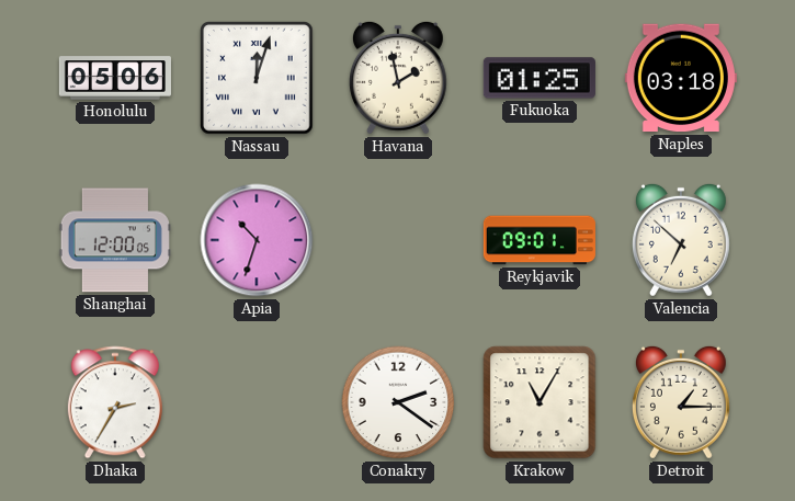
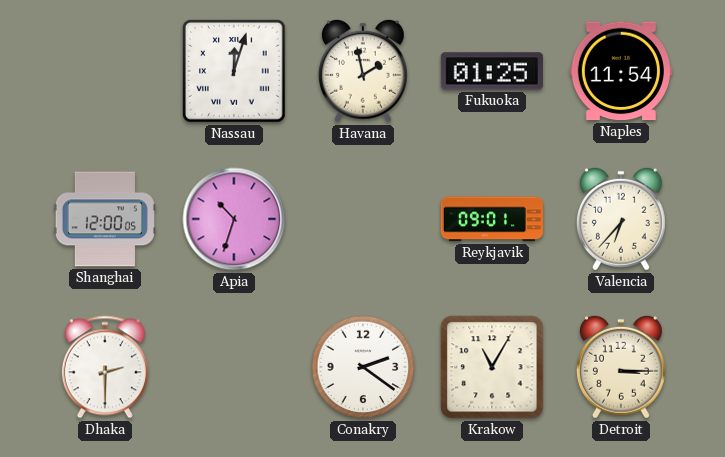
Honolulu: 05:06 -> none (115, 78)
Naples: 03:18 -> 11:54 (621, 71)
Valencia: 6:52 -> 6:37 (621, 219)
Dhaka: 2:35 -> 2:30 (105, 367)
Detroit: 1:15 -> 3:15 (621, 367)
